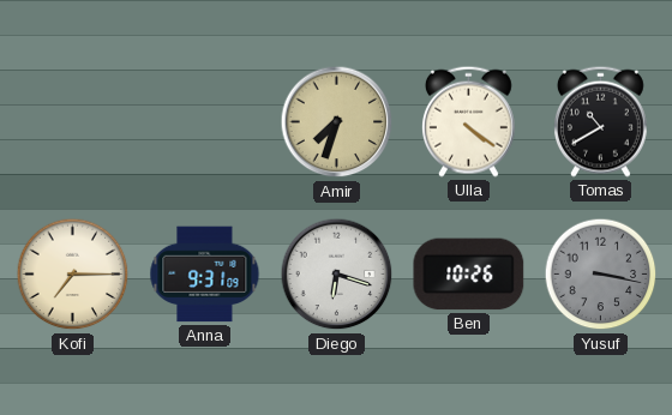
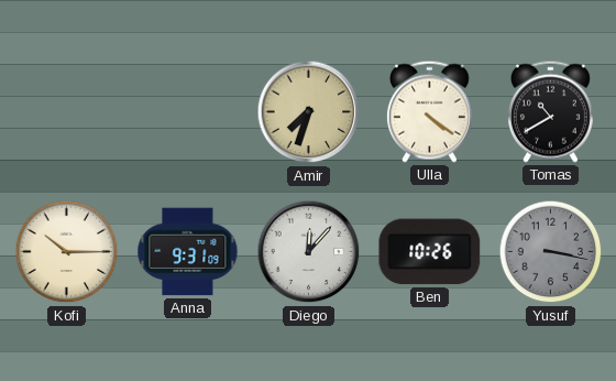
Kofi: 7:15 -> 10:15 (67, 252)
Diego: 6:18 -> 12:07 (309, 252)
